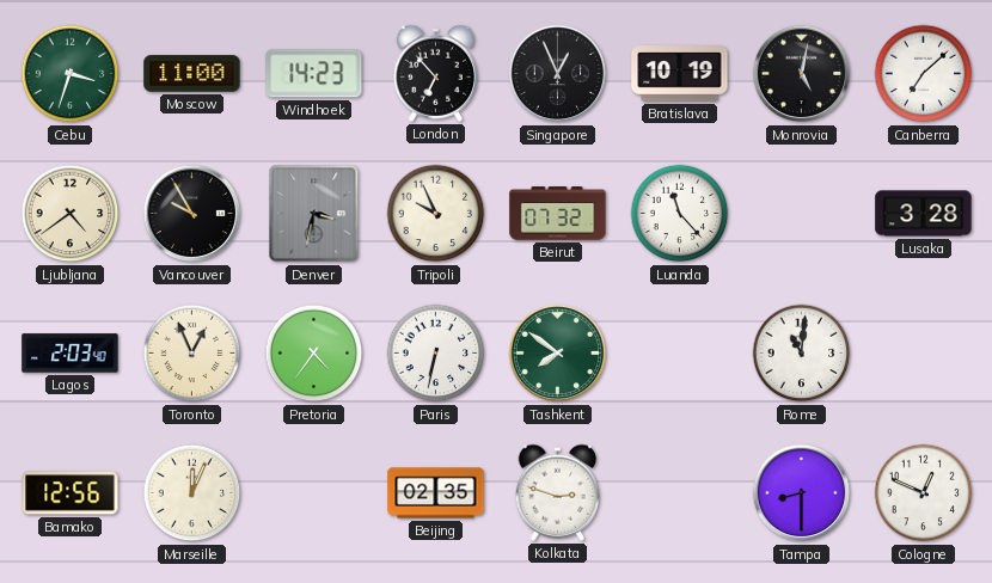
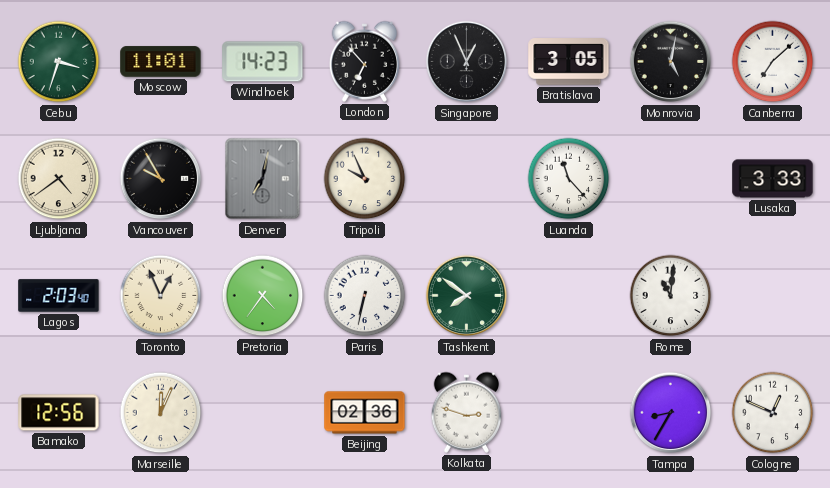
Moscow: 11:00 -> 11:01 (161, 62)
Bratislava: 10:19 -> 3:05 (569, 62)
Denver: 3:32 -> 7:02 (263, 179)
Beirut: 07:32 -> none (558, 214)
Lusaka: 3:28 -> 3:33 (773, 179)
Beijing: 02:35 -> 02:36 (365, 413)
Tampa: 8:30 -> 8:35 (671, 413)
